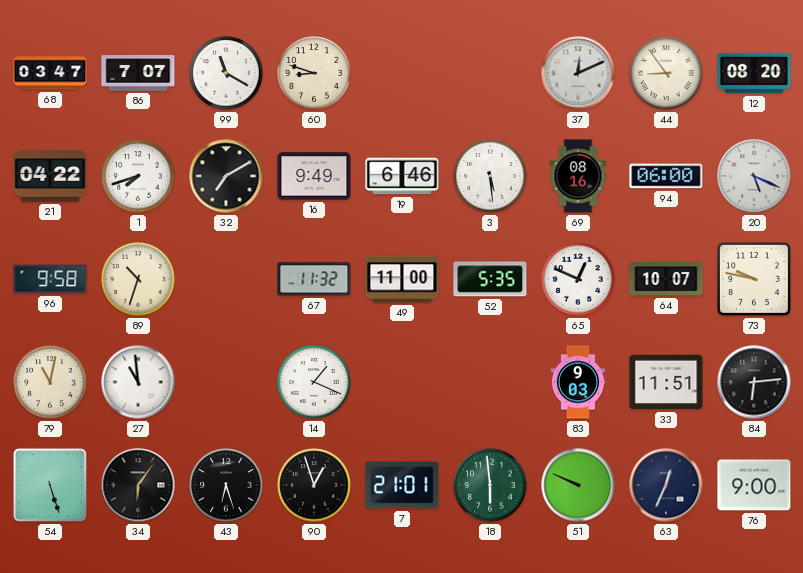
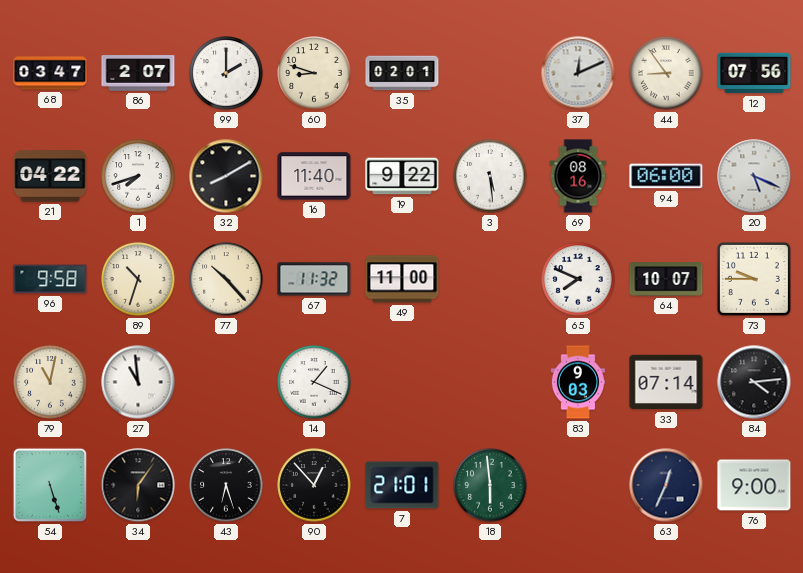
86: 7:07 -> 2:07 (138, 73)
99: 11:20 -> 2:00 (226, 73)
35: none -> 02:01 (402, 73)
12: 08:20 -> 07:56 (754, 73)
32: 7:10 -> 8:10 (226, 176)
16: 9:49 -> 11:40 (314, 176)
19: 6:46 -> 9:22 (402, 176)
77: none -> 10:23 (226, 279)
52: 5:35 -> none (490, 279)
65: 12:49 -> 7:49 (578, 279)
73: 9:47 -> 9:45 (754, 279)
33: 11:51 -> 07:14 (666, 382)
84: 6:14 -> 4:14 (754, 382)
90: 12:57 -> 12:53 (314, 485)
51: 9:49 -> none (578, 485)
